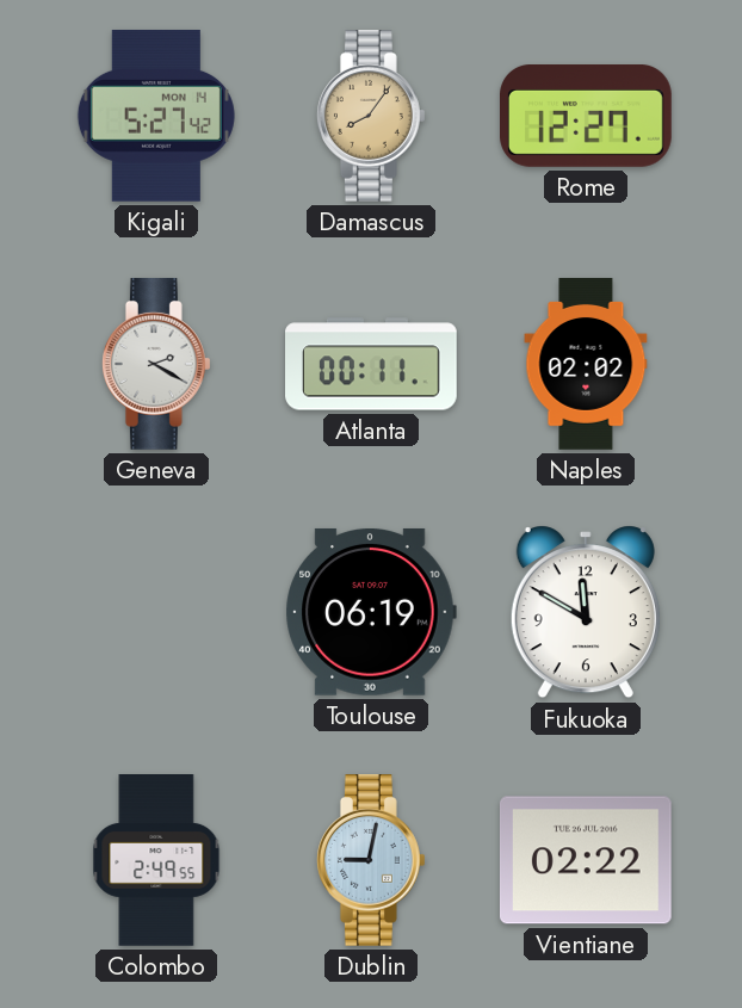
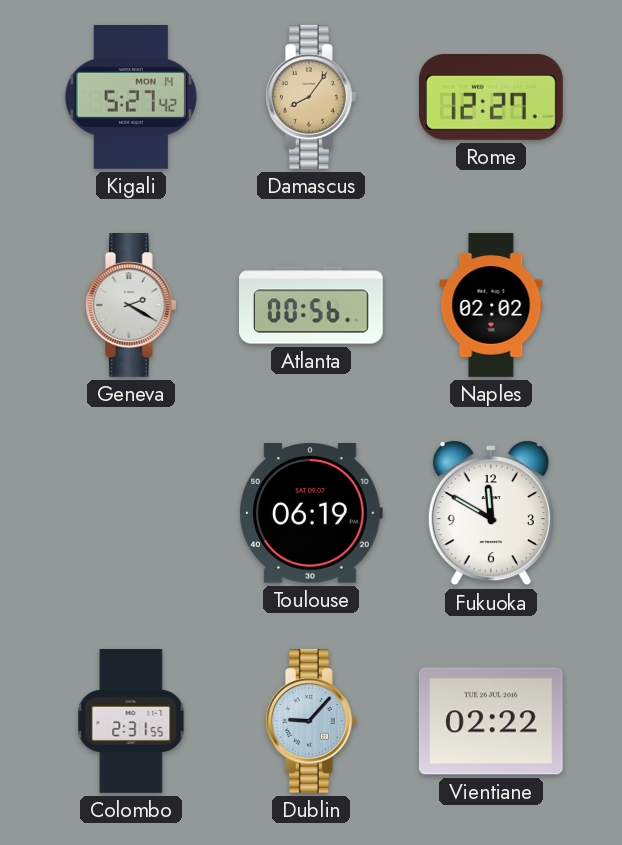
Atlanta: 00:11 -> 00:56 (312, 305)
Colombo: 2:49 -> 2:31 (131, 722)
Dublin: 9:02 -> 9:07 (311, 722)
